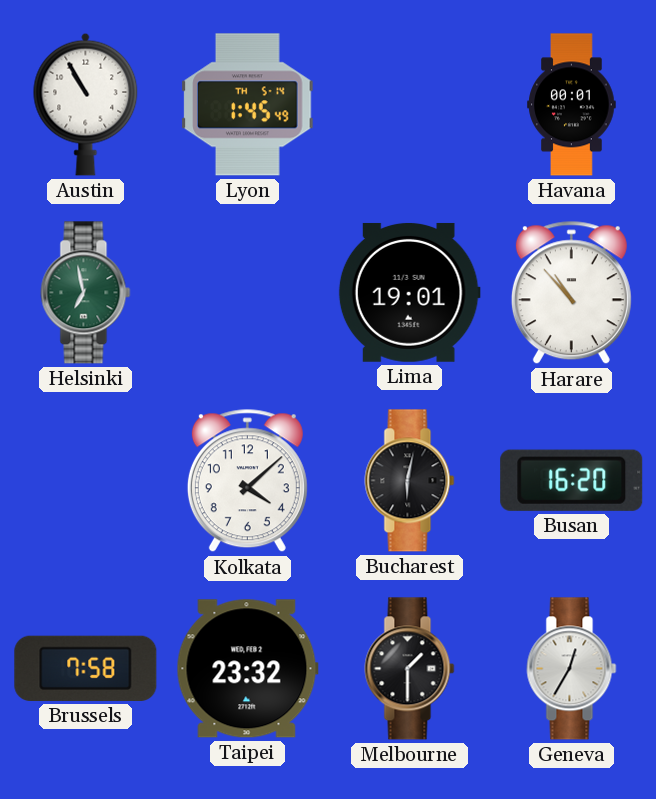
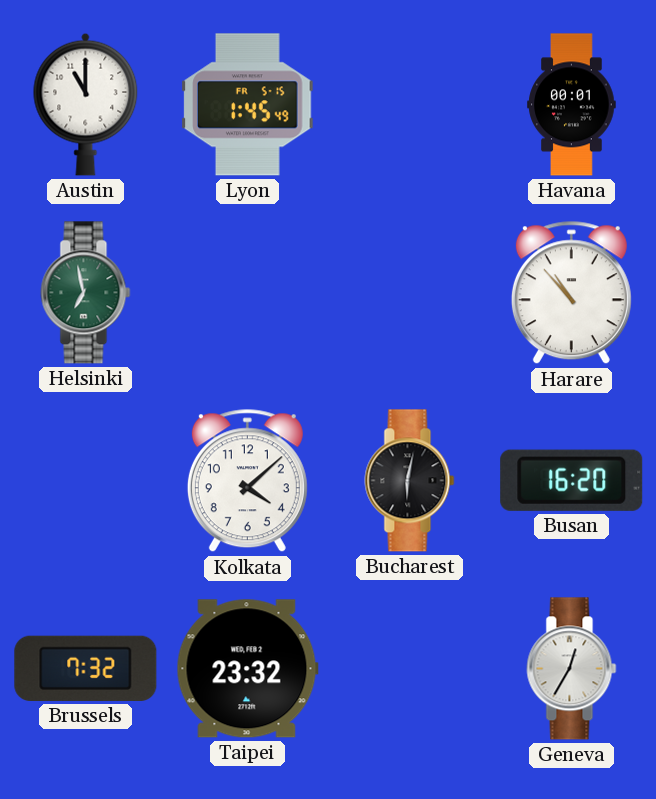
Austin: 10:55 -> 11:00 (86, 104)
Lyon date: TH 5-14 -> FR 5-15 (248, 105)
Lima: 19:01 -> none (409, 293)
Brussels: 7:58 -> 7:32 (86, 668)
Melbourne: 1:30 -> none (410, 669)
